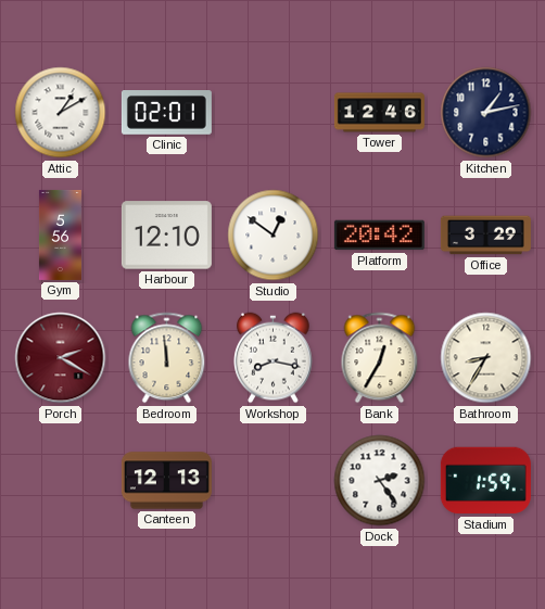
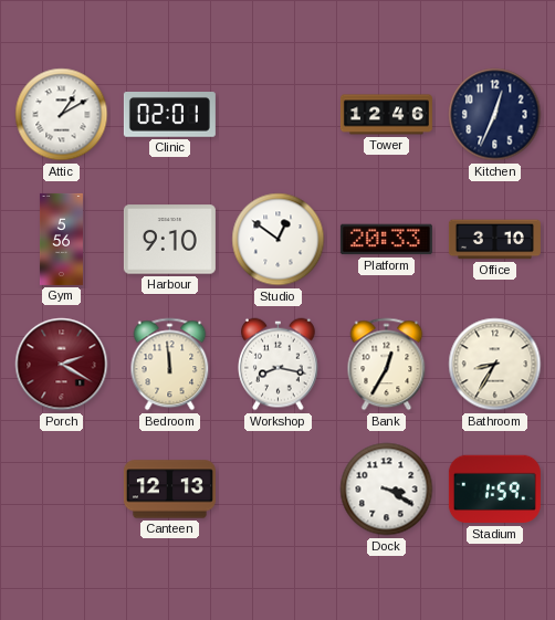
Kitchen: 1:13 -> 12:34 (495, 115)
Harbour: 12:10 -> 9:10 (169, 240)
Platform: 20:42 -> 20:33 (386, 240)
Office: 3:29 -> 3:10 (494, 240)
Dock: 2:24 -> 3:20 (387, 490)
